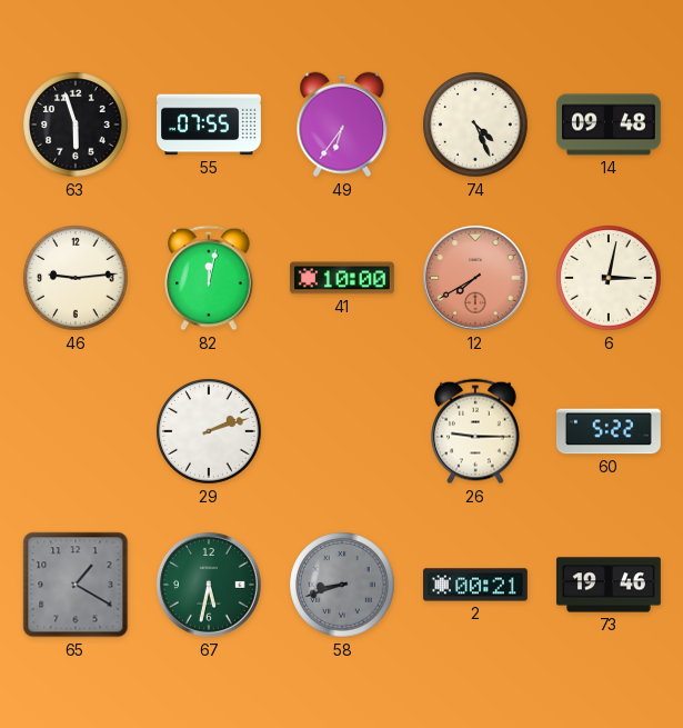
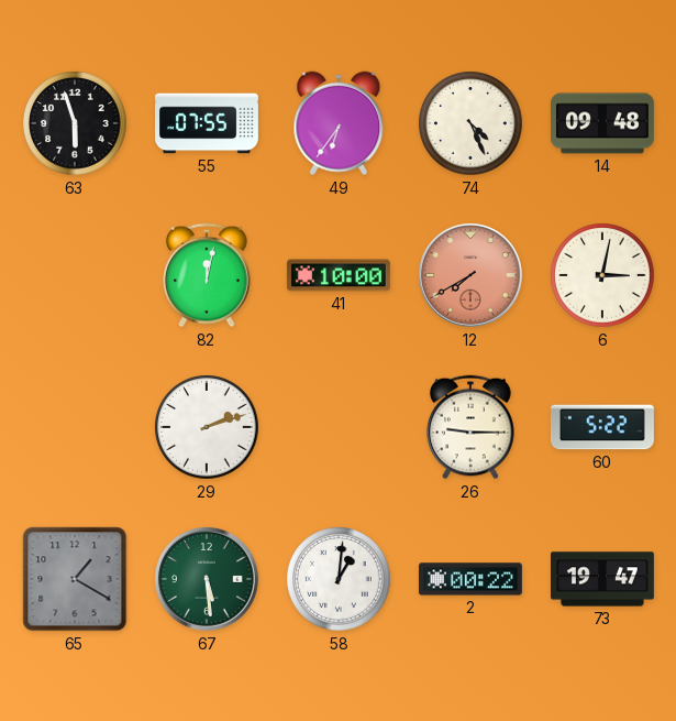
46: 9:14 -> none (76, 278)
67: 5:32 -> 5:29 (207, 579)
58: 8:42 -> 1:01 (339, 579)
58 dial: grey -> white (339, 579)
2: 00:21 -> 00:22 (470, 579)
73: 19:46 -> 19:47 (603, 579)
